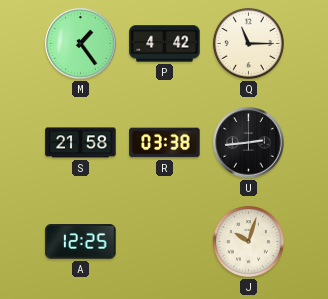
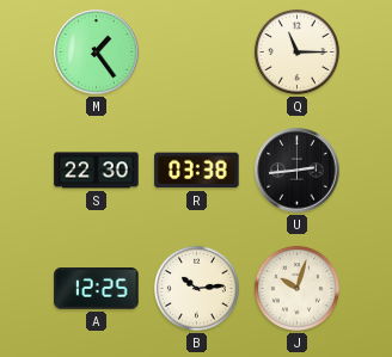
P: 4:42 -> none (165, 44)
S: 21:58 -> 22:30 (97, 171)
B: none -> 10:14 (196, 288)
